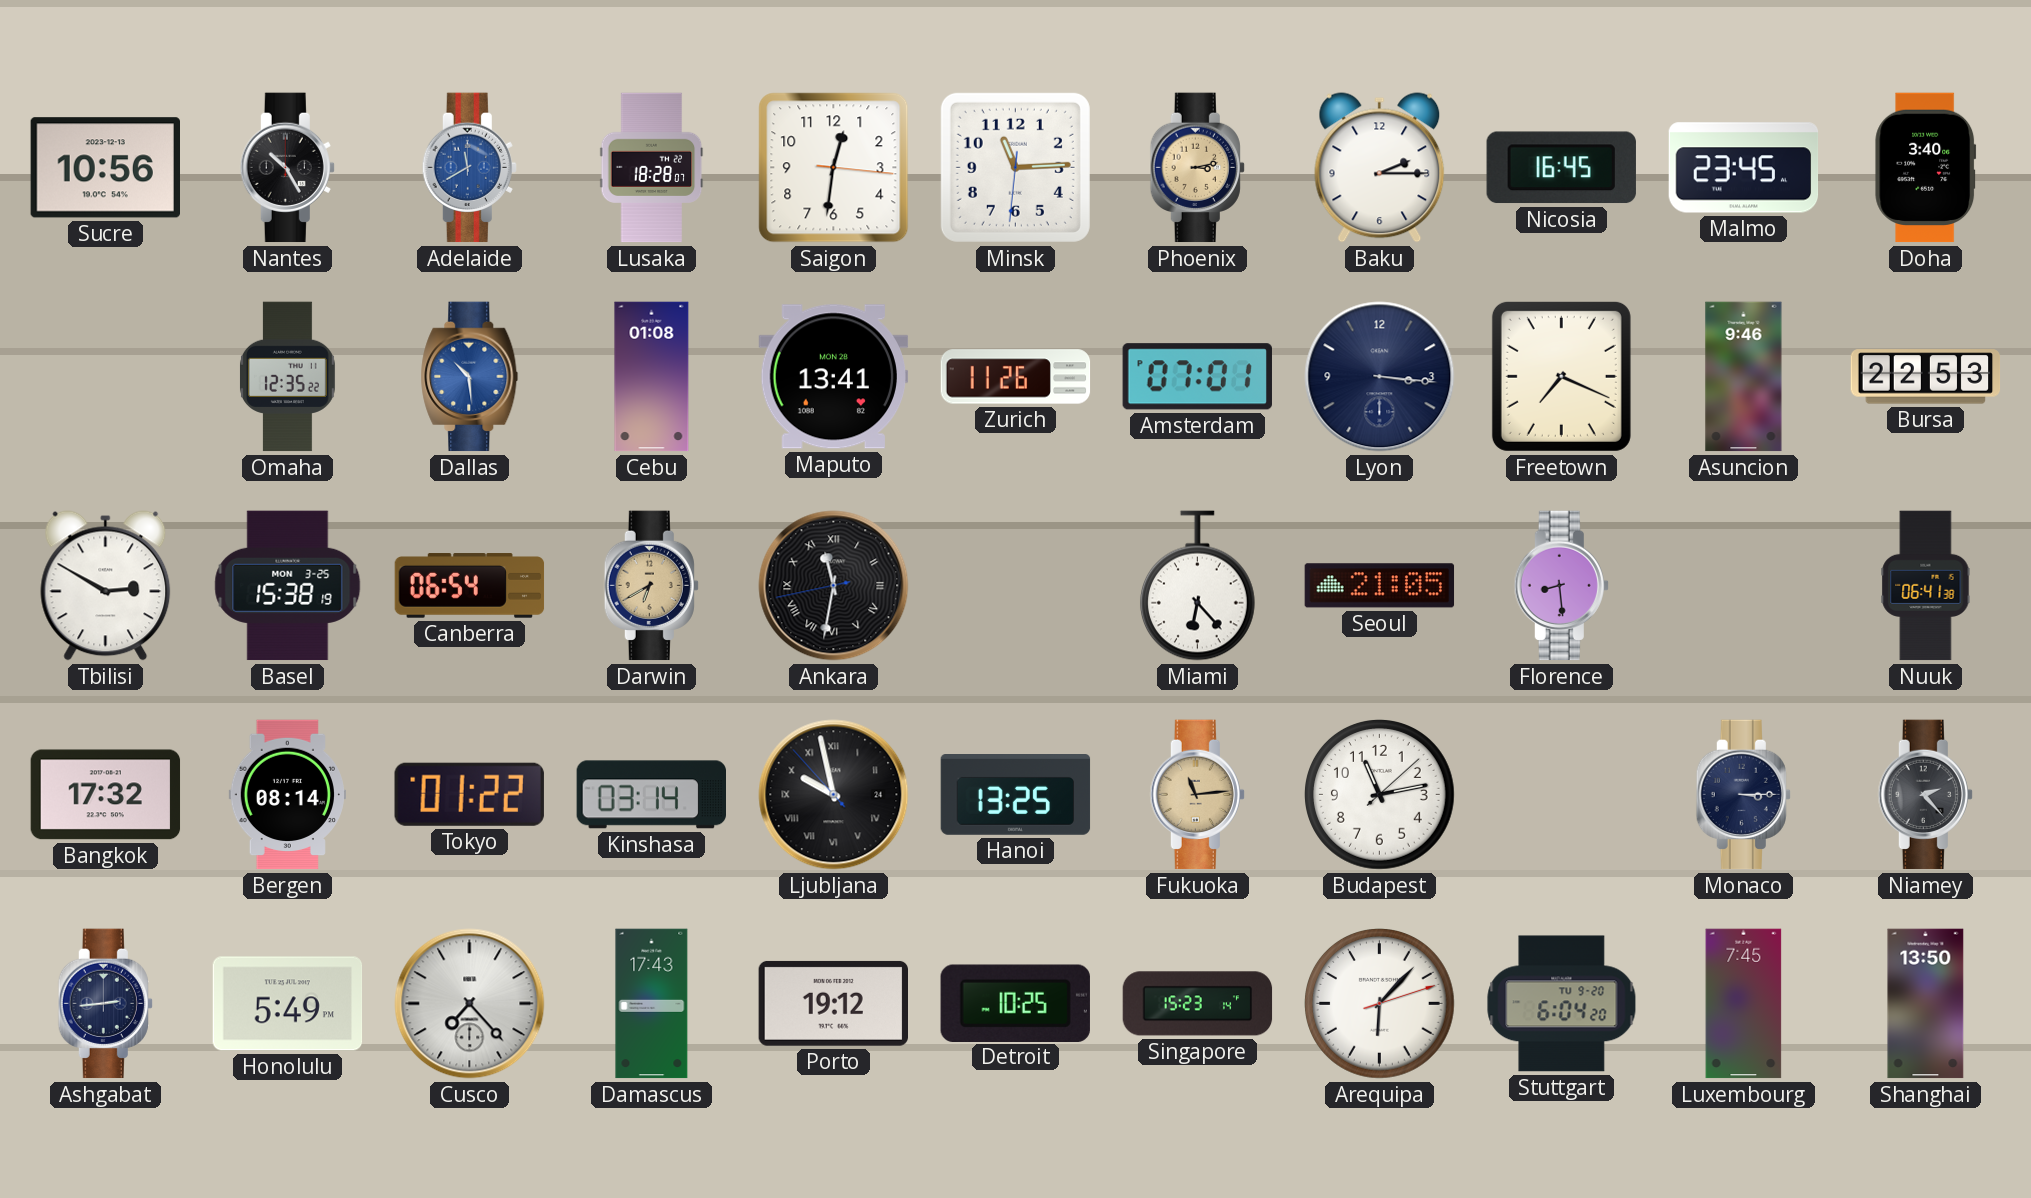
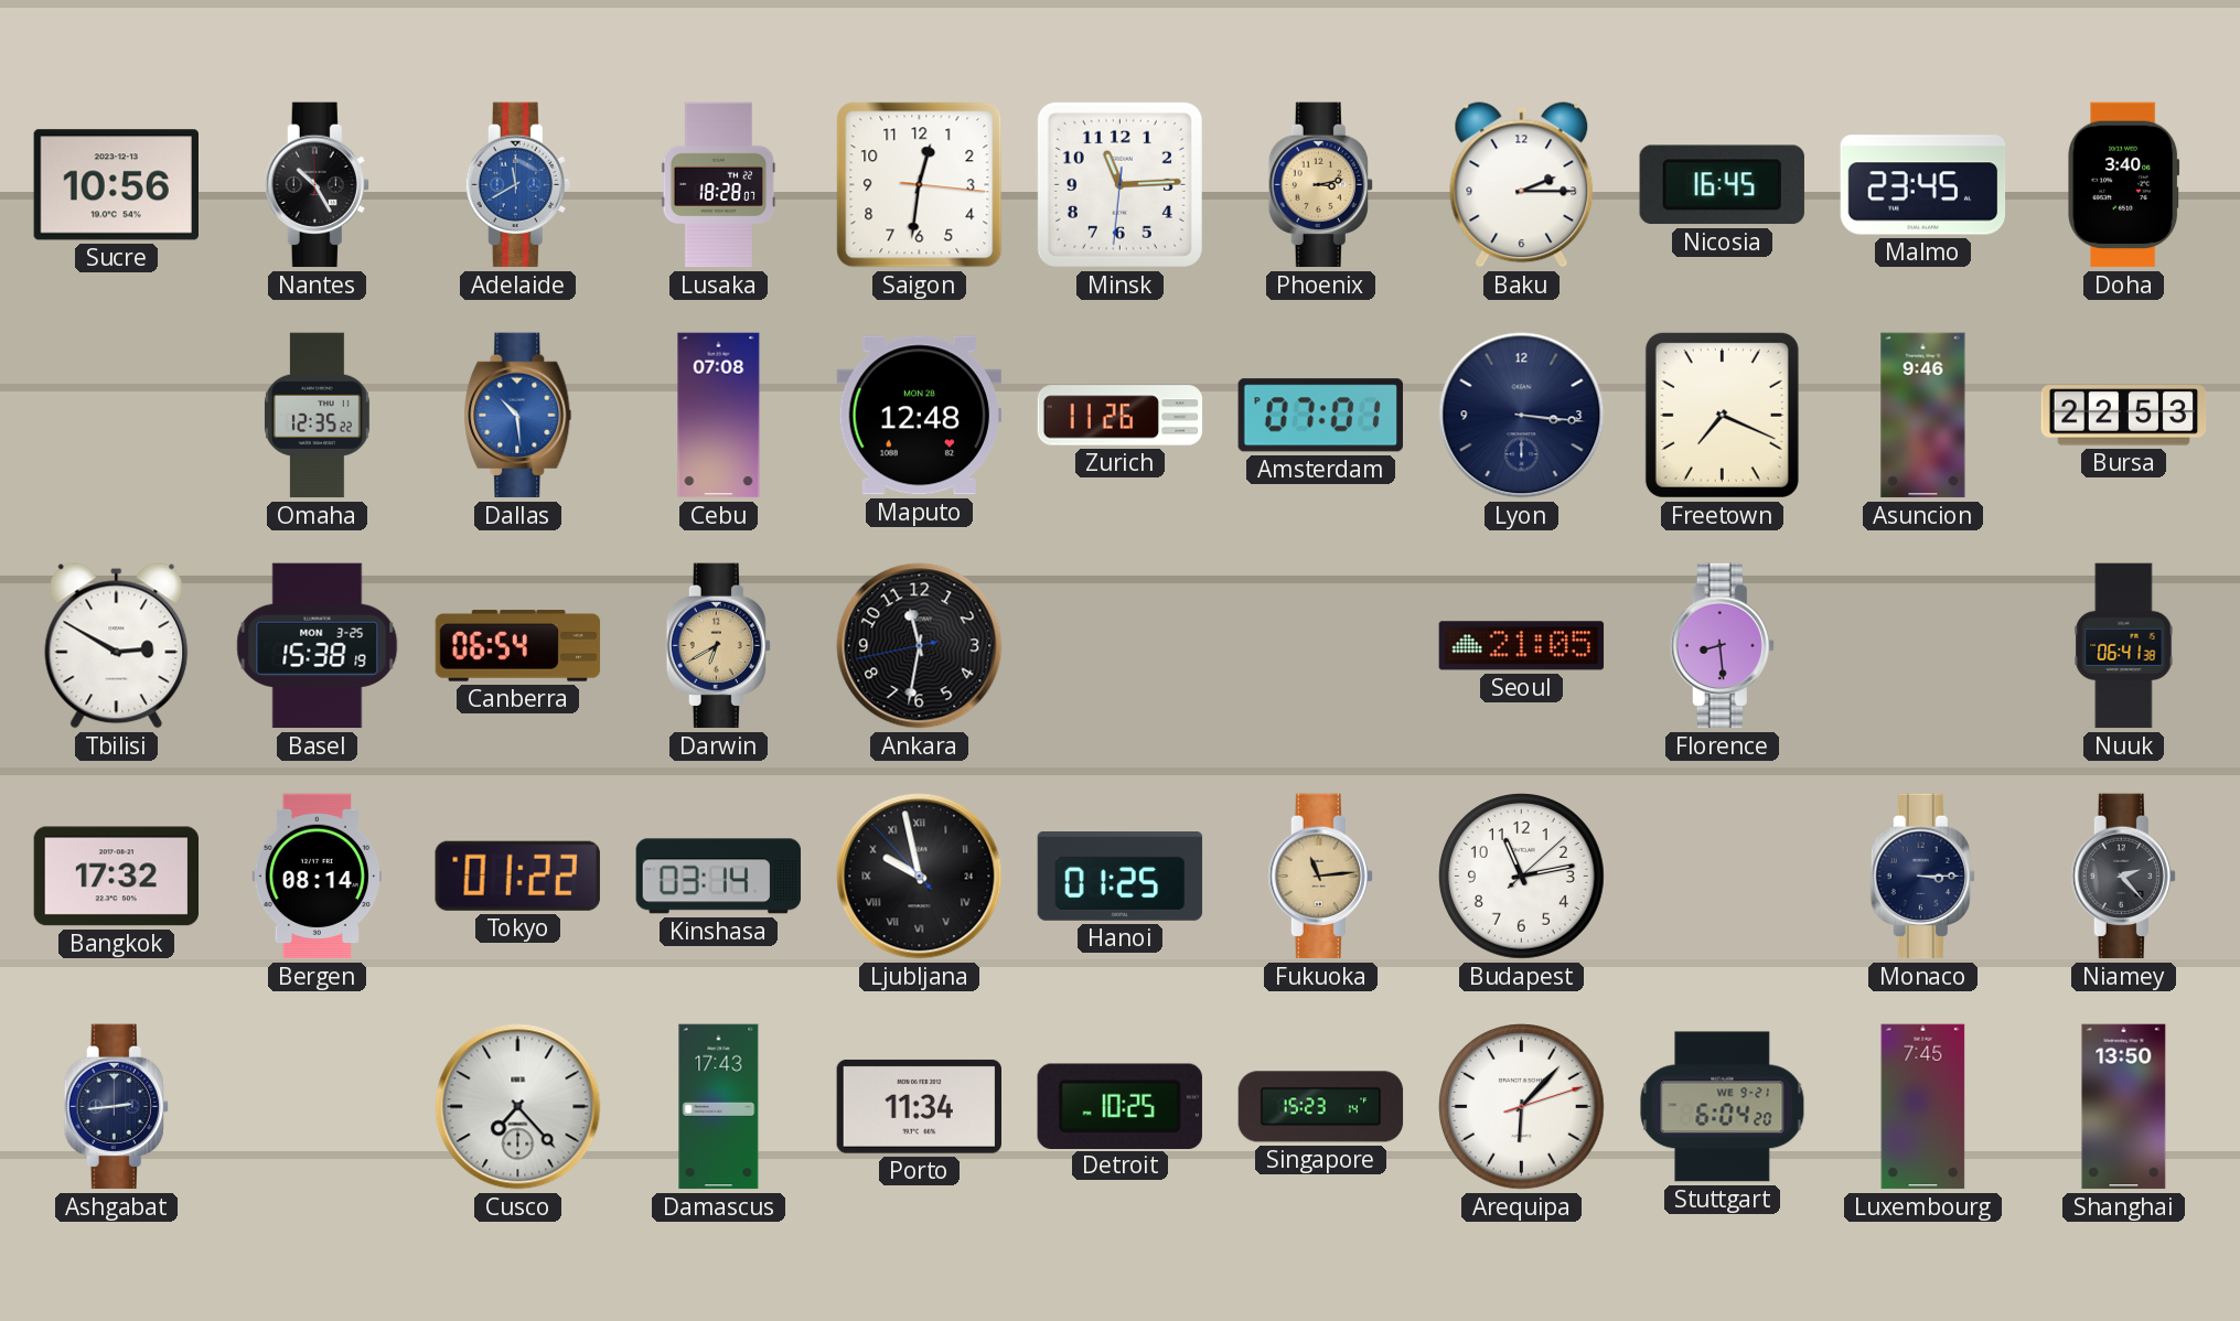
Cebu: 01:08 -> 07:08 (719, 416)
Maputo: 13:41 -> 12:48 (920, 416)
Ankara numerals: Roman -> Arabic (920, 646)
Miami: 6:23 -> none (1197, 586)
Hanoi: 13:25 -> 01:25 (1121, 877)
Honolulu: 5:49 -> none (288, 1004)
Porto: 19:12 -> 11:34 (919, 1106)
Stuttgart date: TU 9-20 -> WE 9-21 (1723, 1107)
